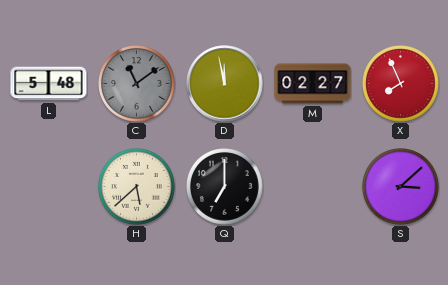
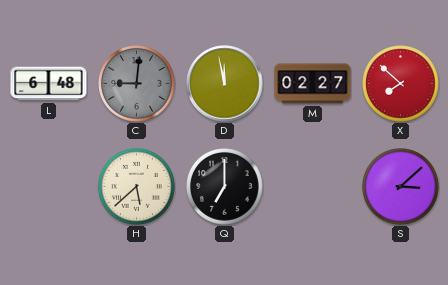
L: 5:48 -> 6:48 (49, 84)
C: 11:09 -> 9:01 (137, 84)
X: 7:56 -> 7:52 (401, 84)
